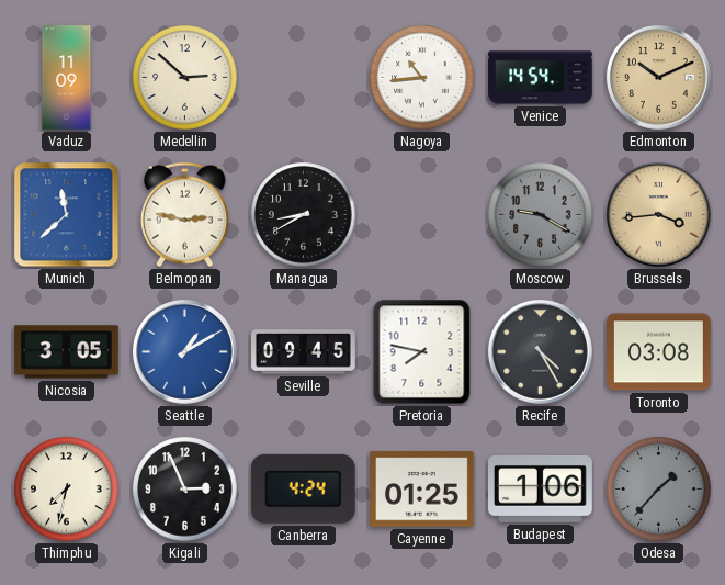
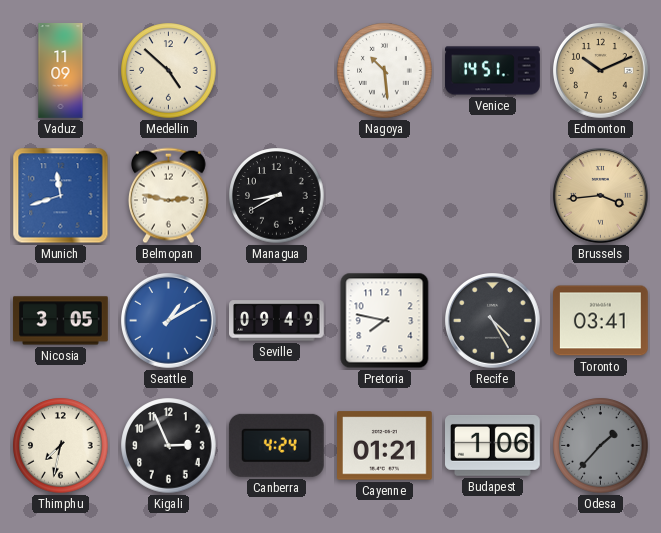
Medellin: 2:52 -> 4:52 (169, 71)
Nagoya: 10:44 -> 10:29 (385, 71)
Venice: 14:54 -> 14:51 (493, 71)
Munich: 11:38 -> 11:42 (61, 196)
Moscow: 9:20 -> none (541, 215)
Seville: 09:45 -> 09:49 (277, 321)
Toronto: 03:08 -> 03:41 (601, 321)
Cayenne: 01:25 -> 01:21 (385, 446)
